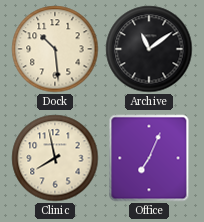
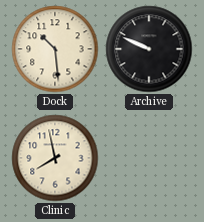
Archive: 11:09 -> 9:49 (149, 49)
Office: 7:04 -> none (149, 158)
